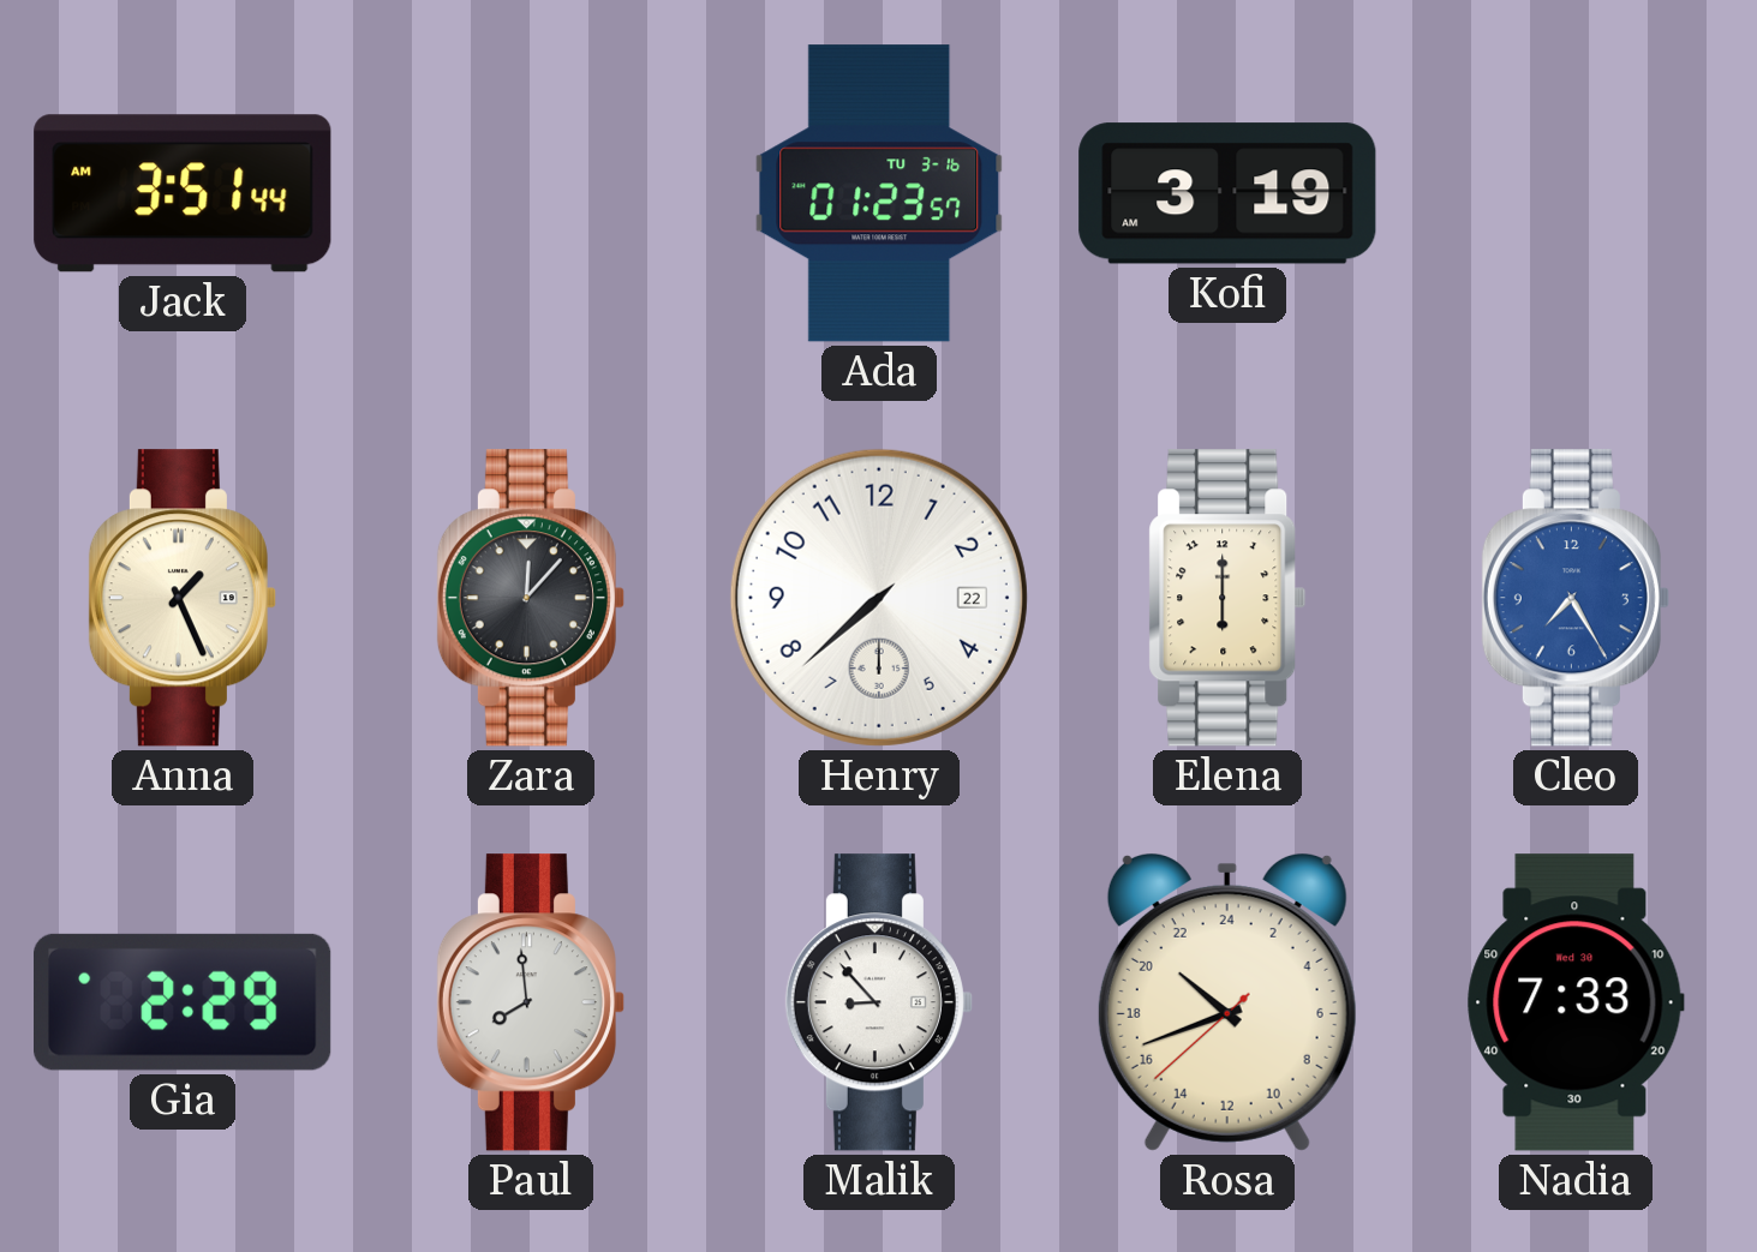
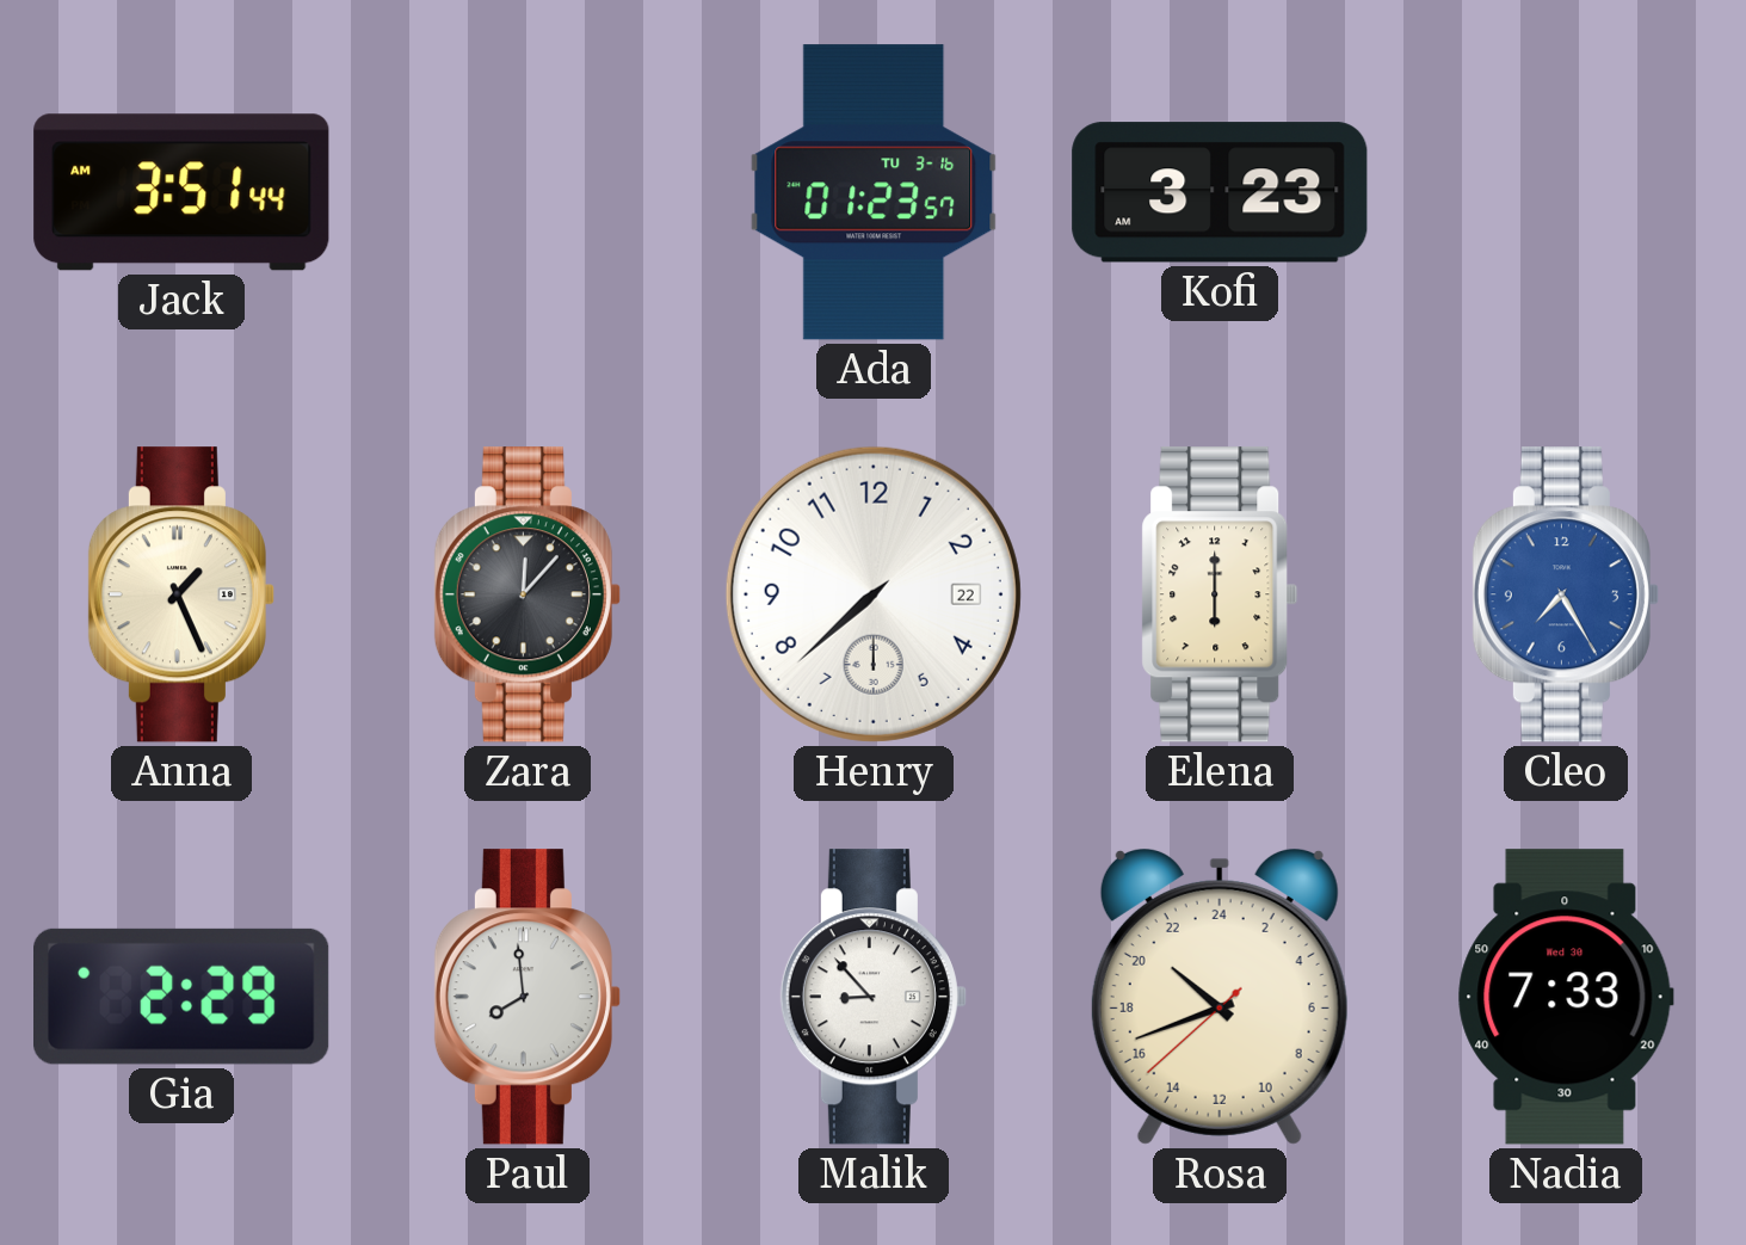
Kofi: 3:19 -> 3:23 (1220, 192)
